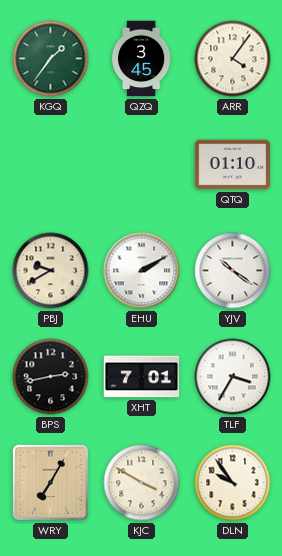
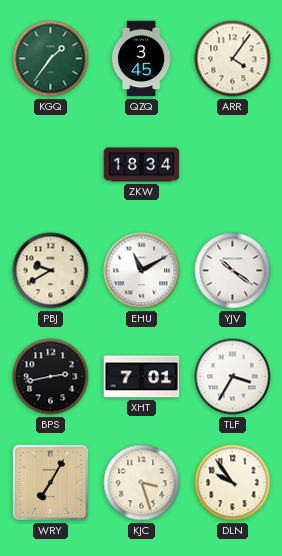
ZKW: none -> 18:34 (142, 165)
QTQ: 01:10 -> none (233, 165)
EHU: 2:10 -> 11:10 (142, 271)
KJC: 3:50 -> 3:27 (142, 483)
